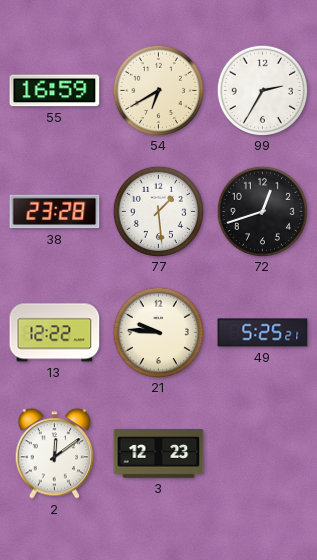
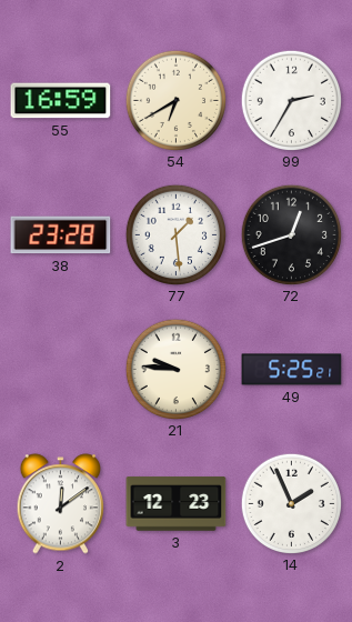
13: 12:22 -> none (55, 333)
14: none -> 1:56 (291, 503)
